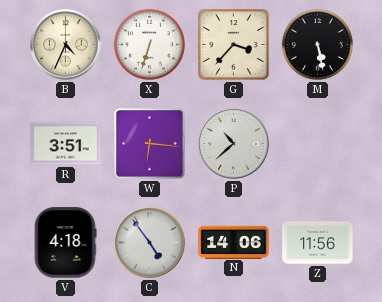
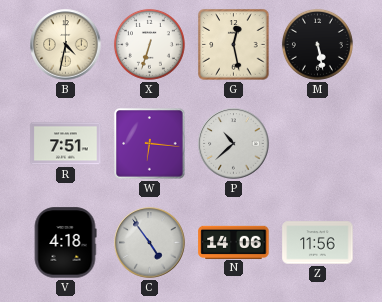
B: 4:34 -> 4:32 (66, 45)
G: 3:37 -> 12:28 (234, 45)
R: 3:51 -> 7:51 (66, 144)
